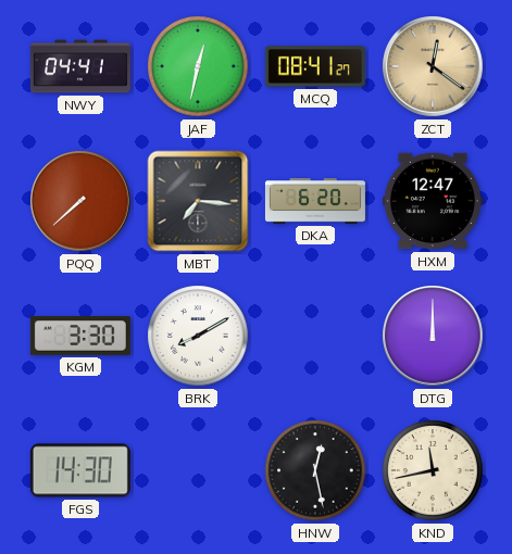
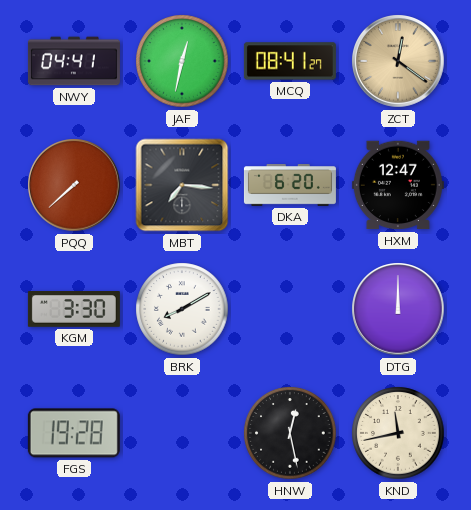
FGS: 14:30 -> 19:28 (74, 433)
